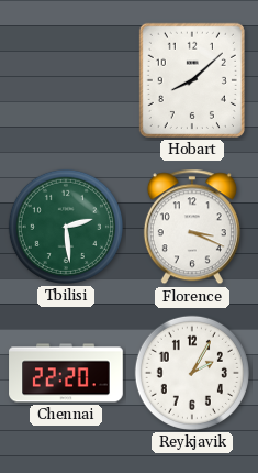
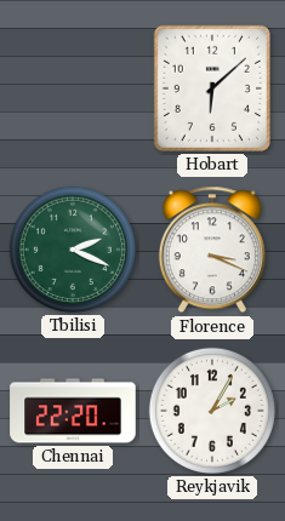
Hobart: 8:08 -> 6:08 (212, 88)
Tbilisi: 2:29 -> 2:19 (73, 250)
